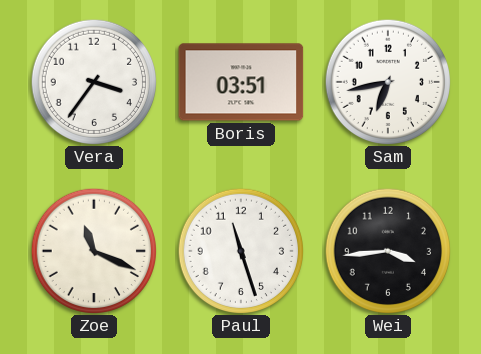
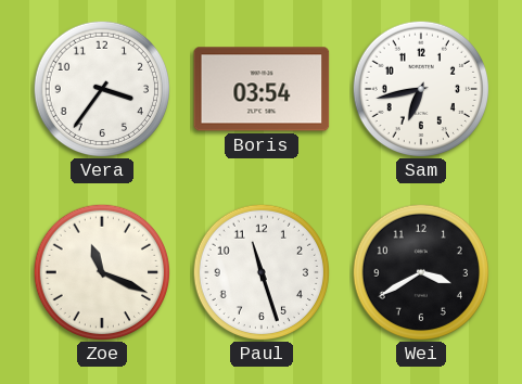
Boris: 03:51 -> 03:54 (262, 89)
Wei: 3:44 -> 3:40 (420, 271)
